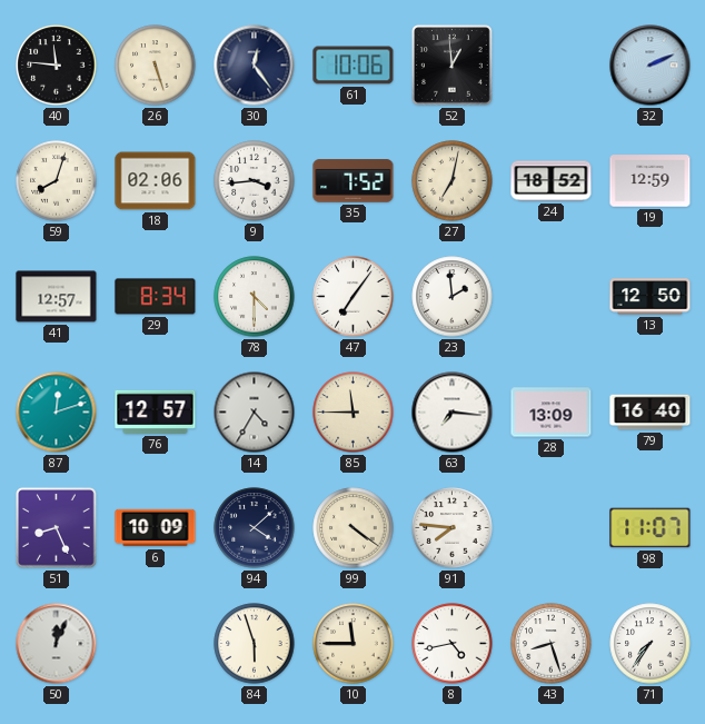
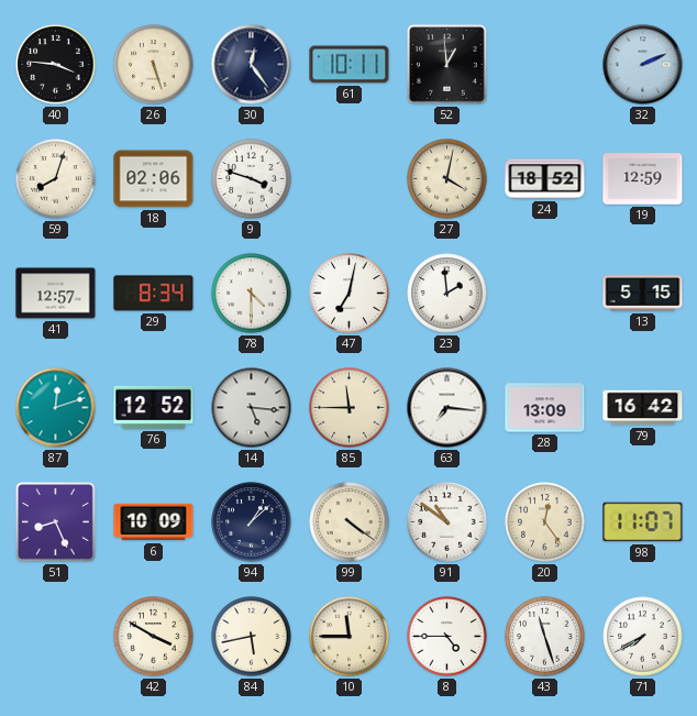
40: 11:46 -> 3:46 (56, 65)
61: 10:06 -> 10:11 (350, 65)
9: 3:44 -> 3:48 (252, 179)
35: 7:52 -> none (354, 181)
27: 7:02 -> 4:02 (447, 179)
47: 7:06 -> 7:02 (350, 294)
13: 12:50 -> 5:15 (643, 294)
76: 12:57 -> 12:52 (154, 407)
14: 4:35 -> 5:16 (252, 408)
79: 16:40 -> 16:42 (643, 408)
94: 4:08 -> 1:08 (252, 522)
91: 7:46 -> 10:51 (447, 522)
20: none -> 12:24 (545, 522)
50: 12:04 -> none (57, 644)
42: none -> 3:50 (154, 637)
84: 5:57 -> 5:43 (252, 637)
8: 4:43 -> 4:45 (447, 637)
43: 8:27 -> 11:27 (545, 637)
71: 7:36 -> 7:40 (643, 637)
